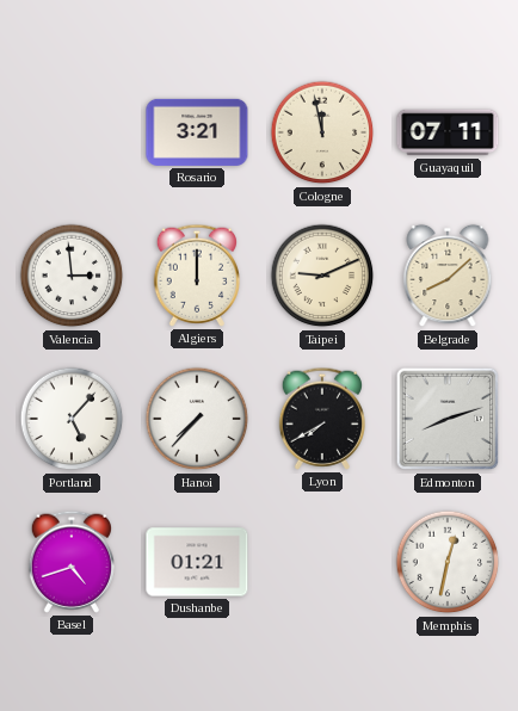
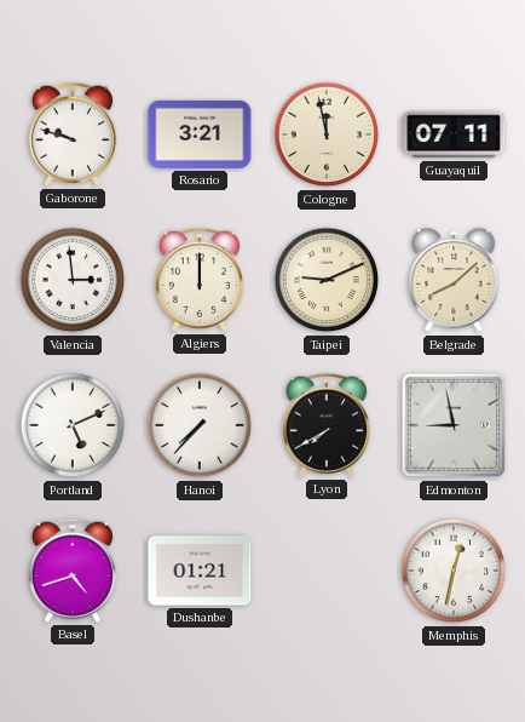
Gaborone: none -> 9:48 (71, 134)
Portland: 5:07 -> 5:11 (73, 425)
Edmonton: 8:12 -> 8:58 (454, 425)
